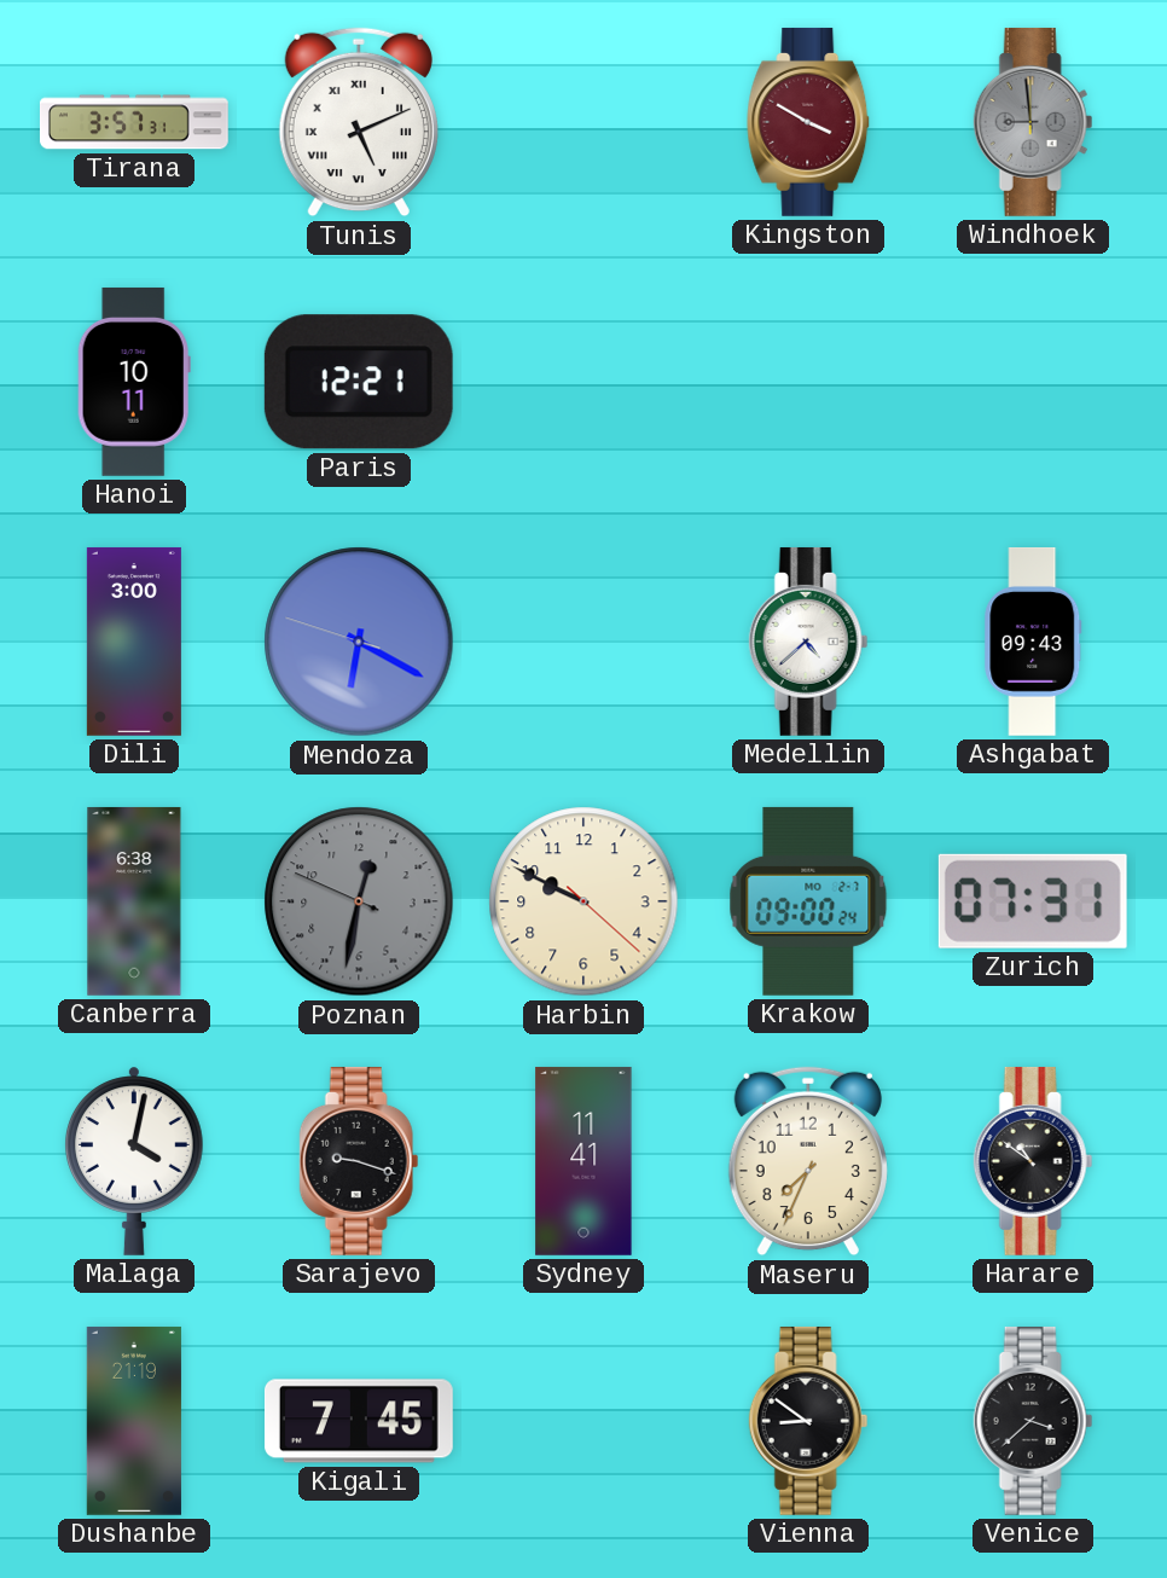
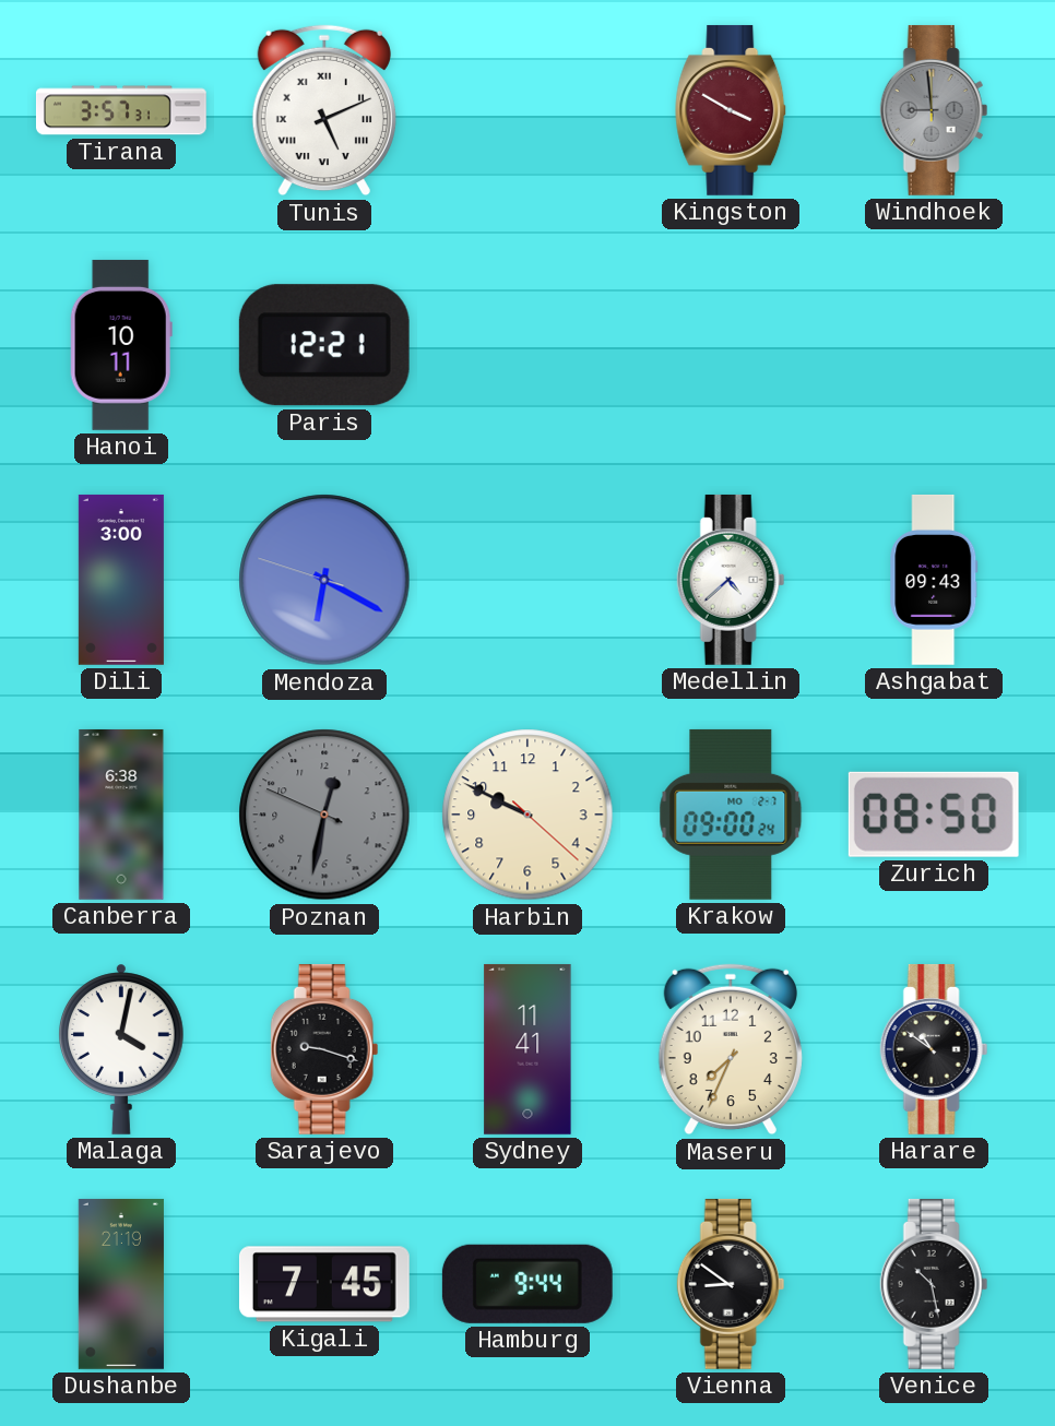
Zurich: 07:31 -> 08:50 (934, 815)
Hamburg: none -> 9:44 (527, 1284)
Venice: 3:38 -> 10:28 (934, 1284)
